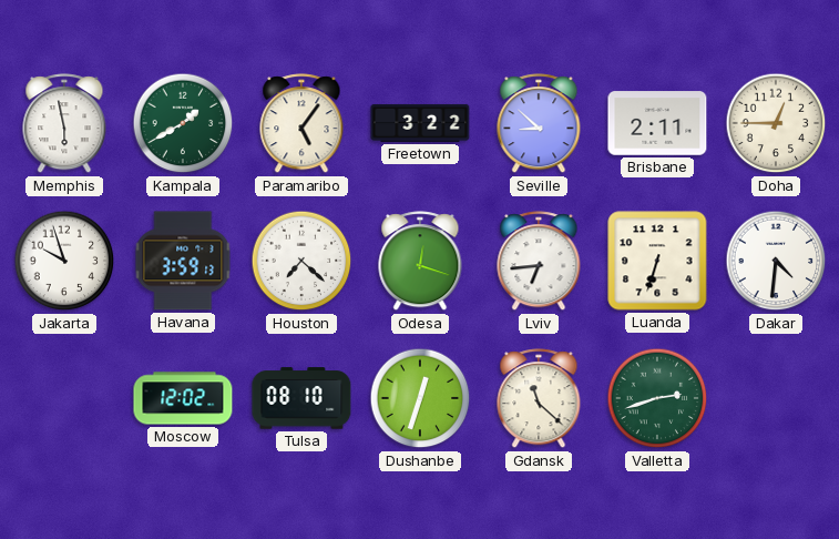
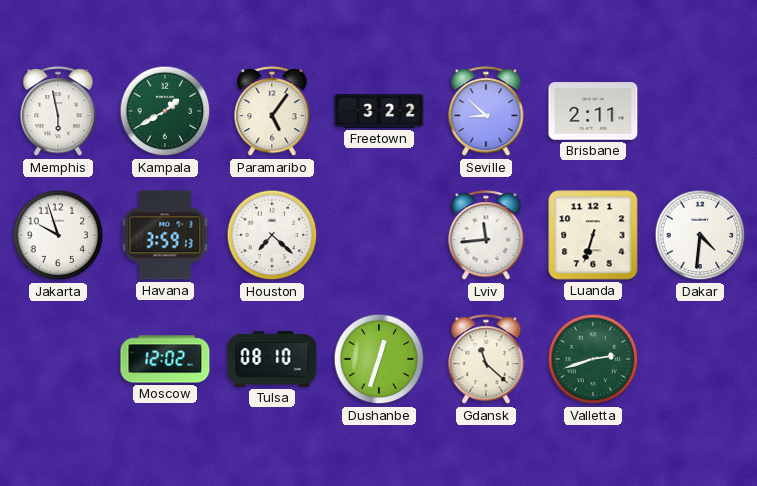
Doha: 12:45 -> none (776, 123)
Odesa: 12:18 -> none (420, 262)
Lviv: 6:44 -> 11:44 (486, 236)
